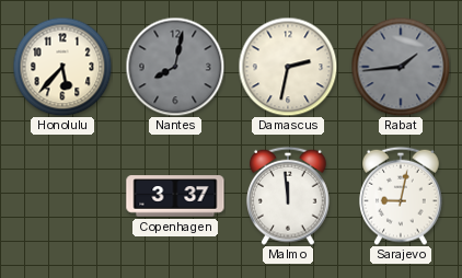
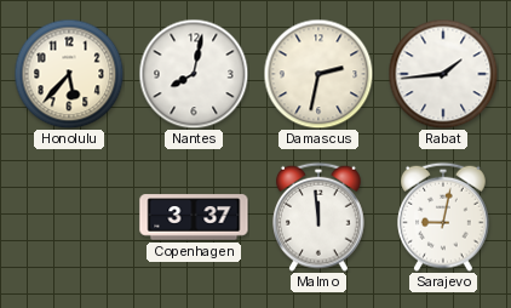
Nantes dial: grey -> white (194, 74)
Rabat dial: grey -> white (443, 74)
